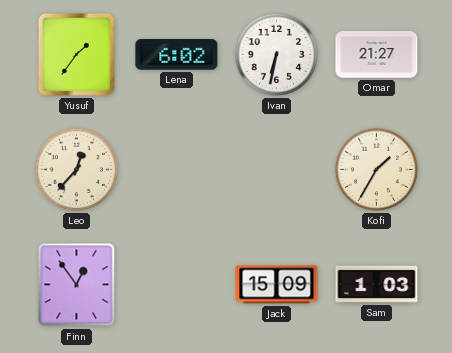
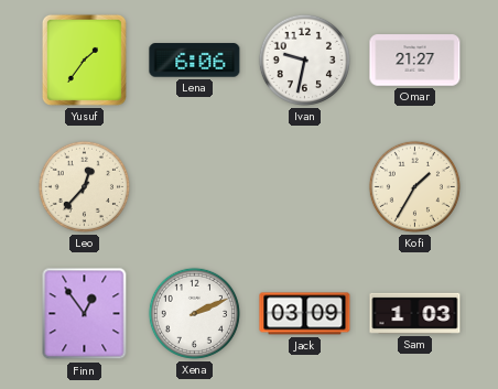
Lena: 6:02 -> 6:06 (195, 61)
Ivan: 6:32 -> 9:32 (304, 60)
Xena: none -> 2:11 (194, 313)
Jack: 15:09 -> 03:09 (305, 314)
